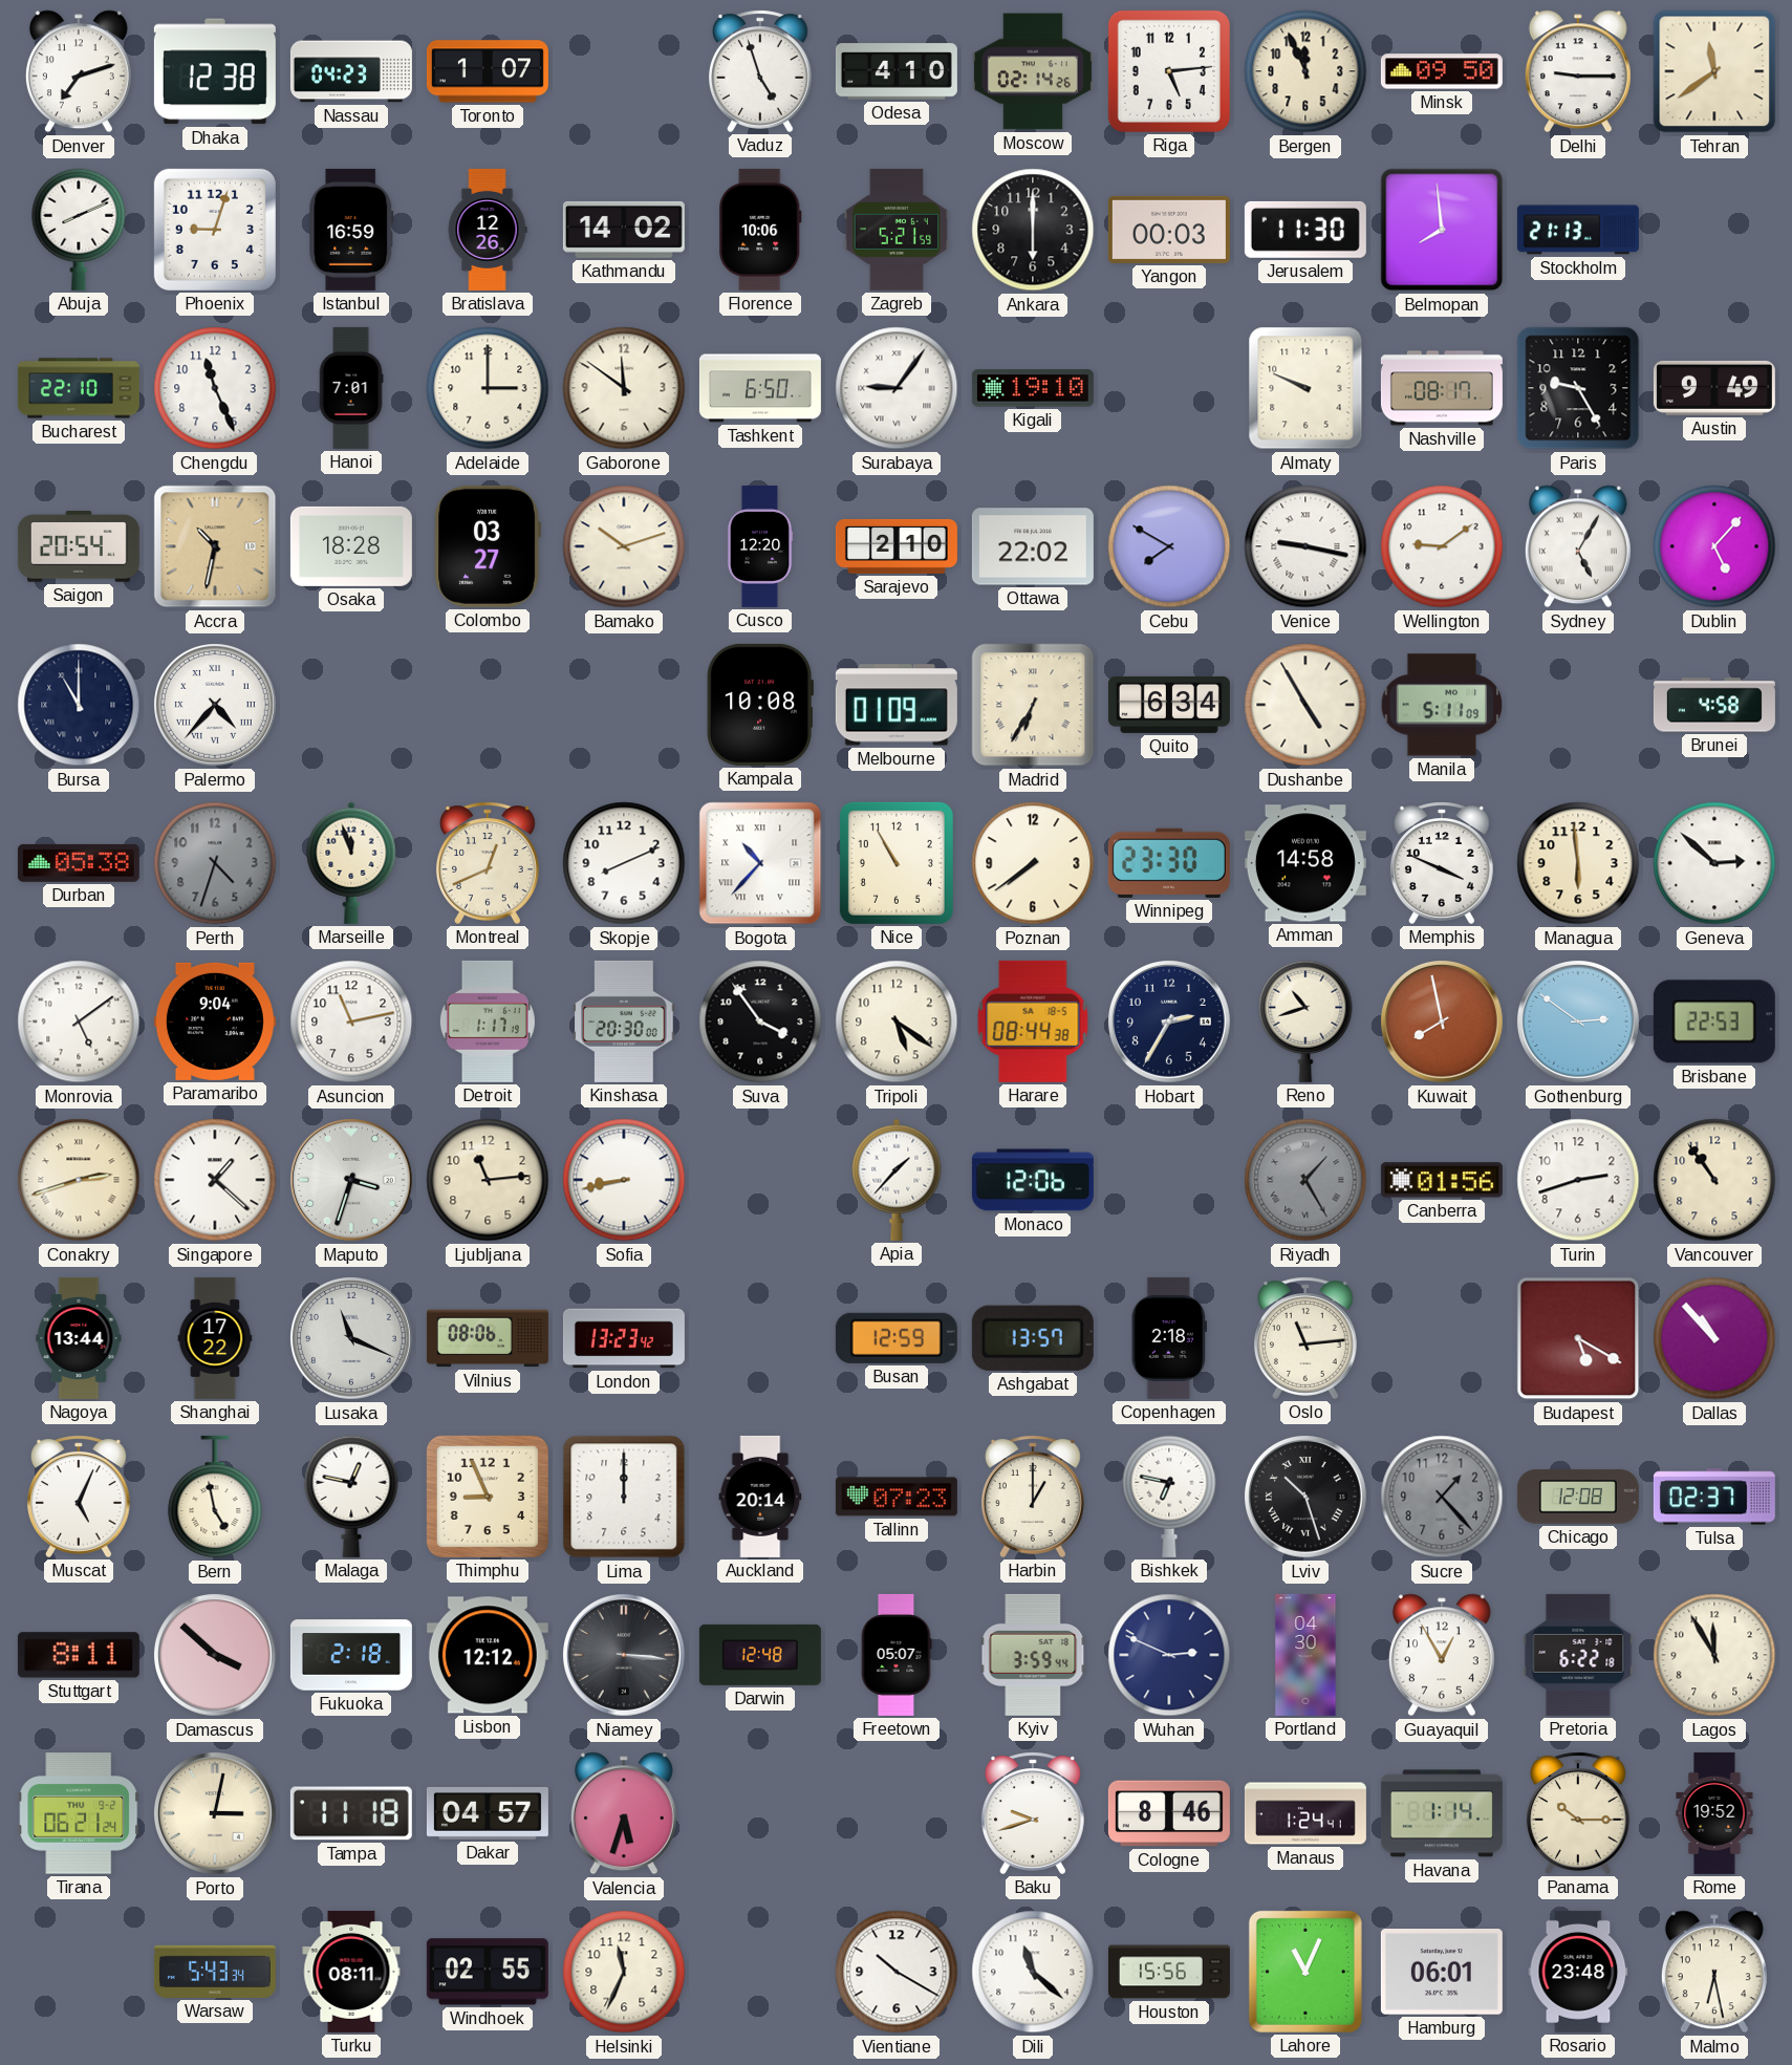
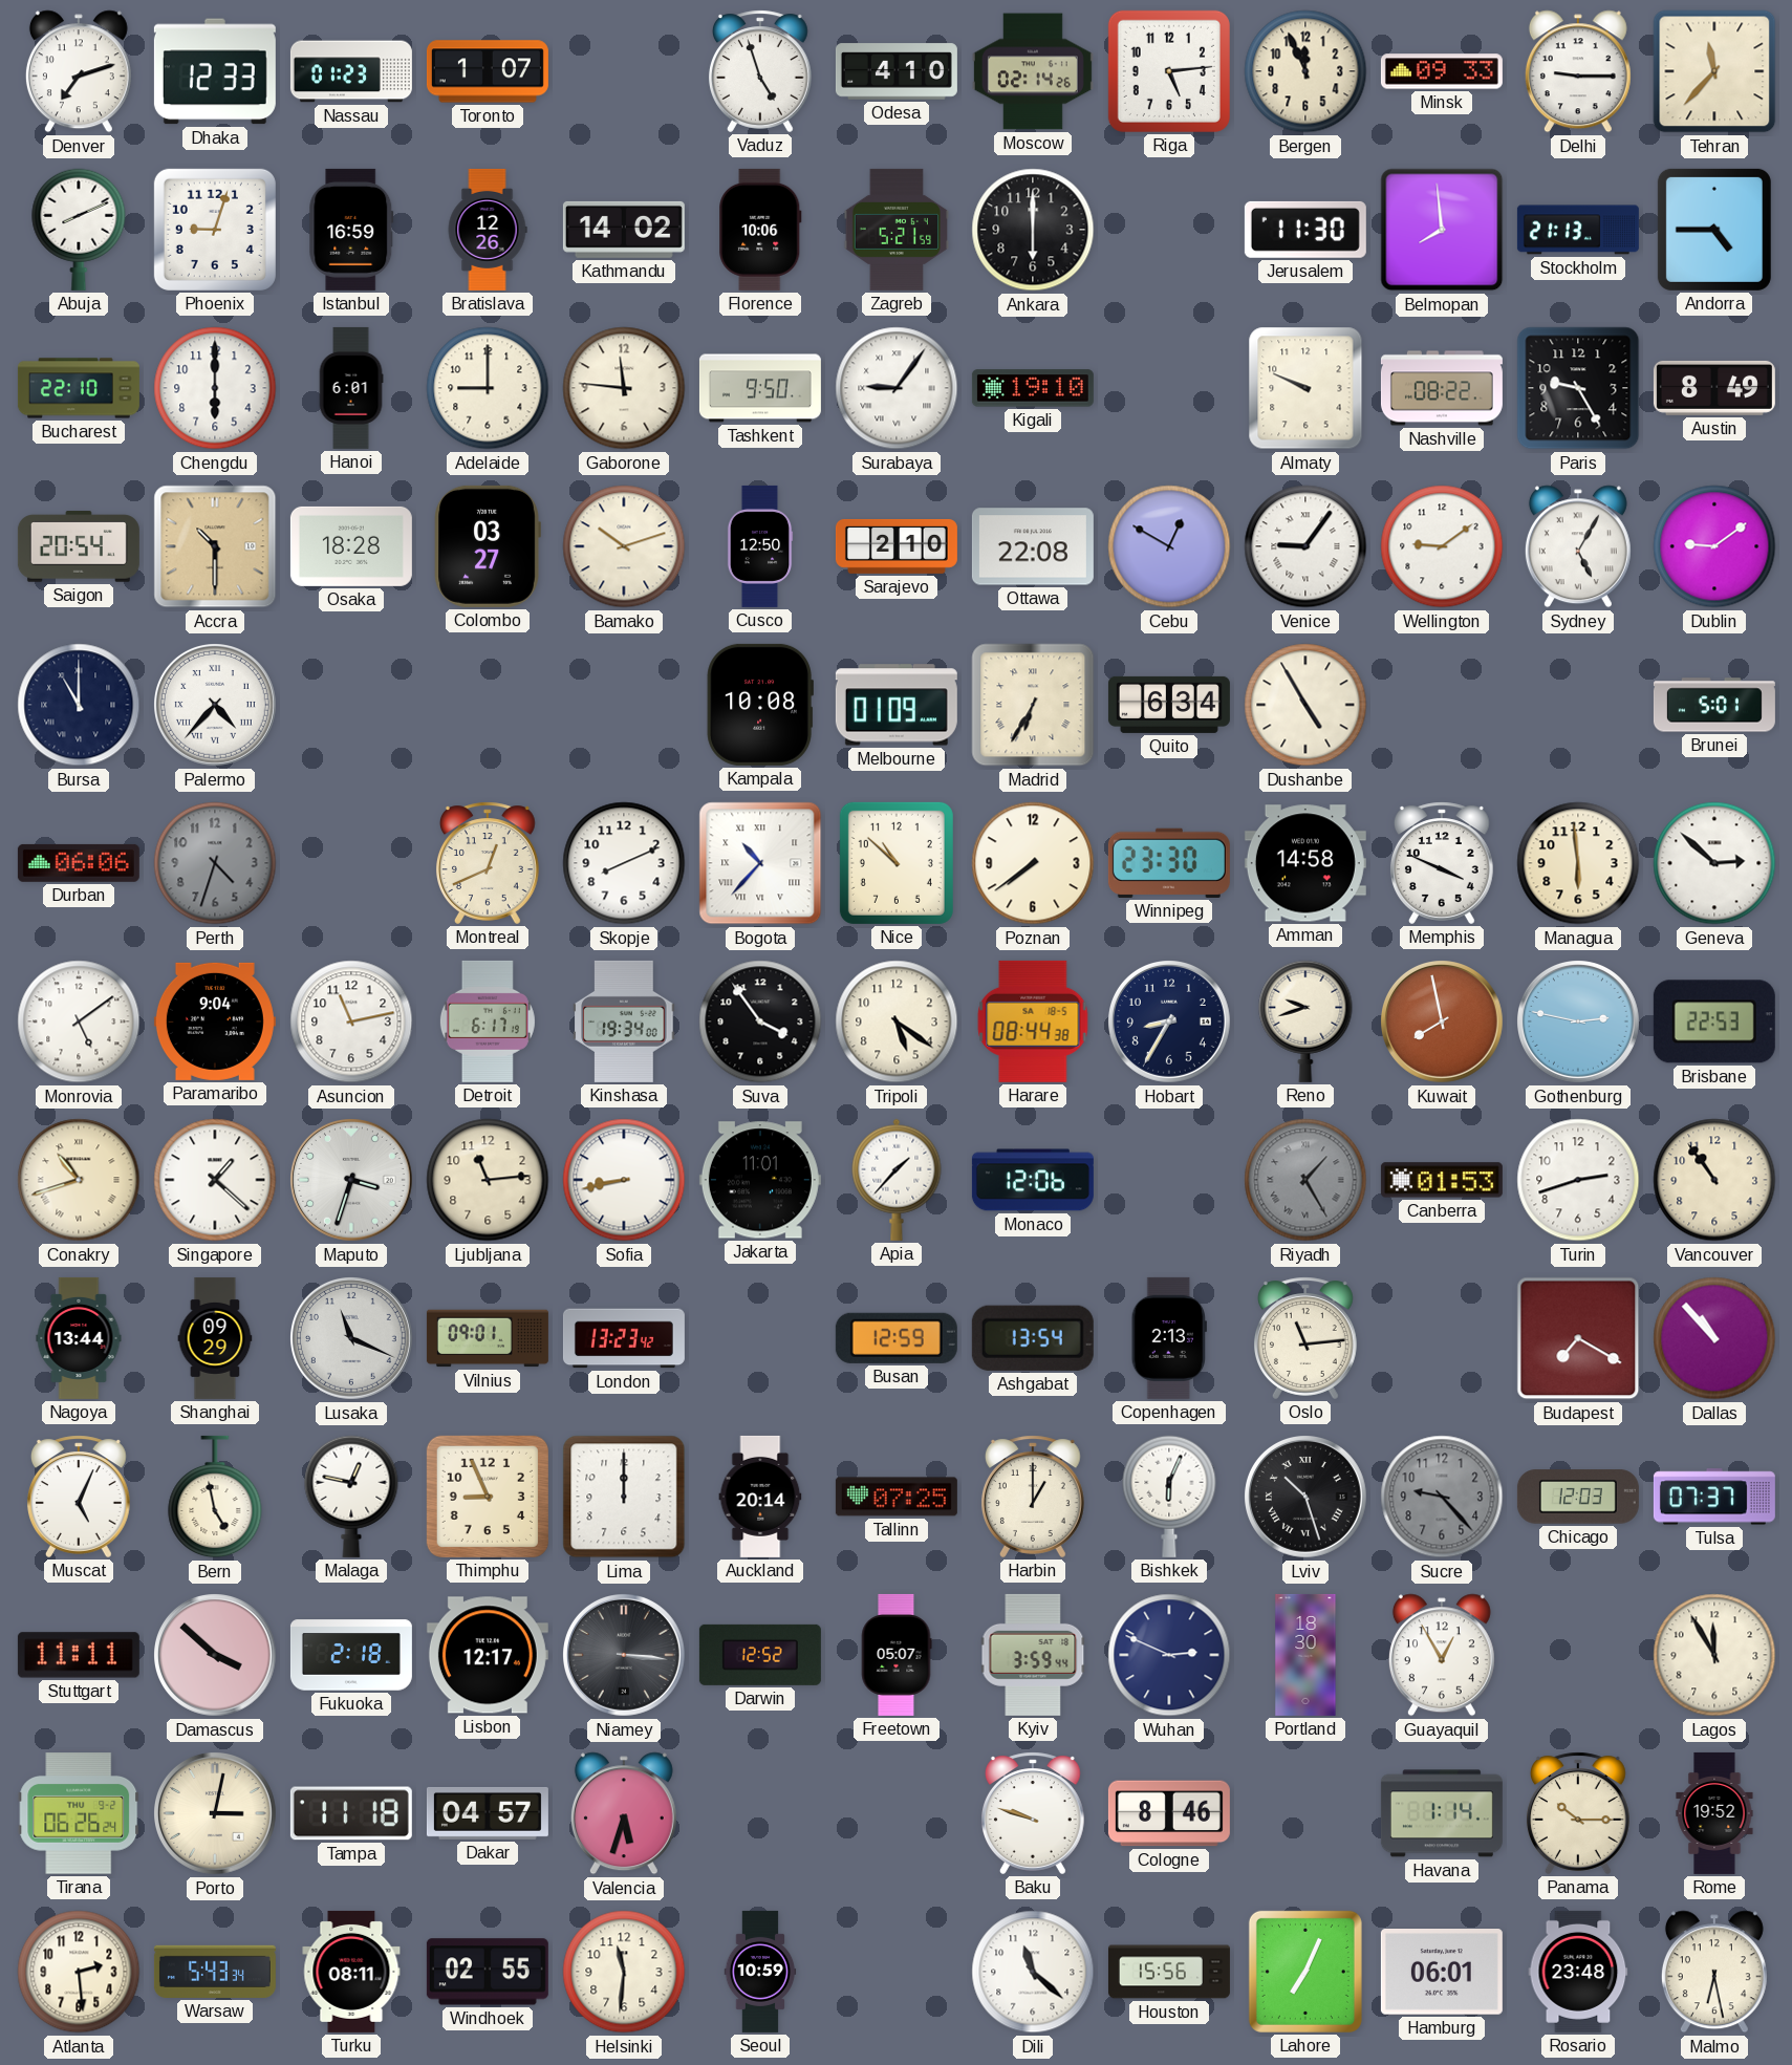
Dhaka: 12:38 -> 12:33 (215, 71)
Nassau: 04:23 -> 01:23 (351, 71)
Minsk: 09:50 -> 09:33 (1442, 71)
Tehran: 11:39 -> 11:37 (1714, 71)
Yangon: 00:03 -> none (1169, 230)
Andorra: none -> 4:45 (1714, 230)
Chengdu: 11:26 -> 6:00 (215, 388)
Hanoi: 7:01 -> 6:01 (351, 388)
Adelaide: 3:00 -> 9:00 (488, 388)
Gaborone: 11:51 -> 11:46 (624, 388)
Tashkent: 6:50 -> 9:50 (760, 388)
Nashville: 08:17 -> 08:22 (1442, 388)
Austin: 9:49 -> 8:49 (1714, 388)
Accra: 10:32 -> 10:30 (215, 546)
Cusco: 12:20 -> 12:50 (760, 546)
Ottawa: 22:02 -> 22:08 (1033, 546)
Cebu: 7:50 -> 12:50 (1169, 546)
Venice: 9:17 -> 9:06 (1305, 546)
Dublin: 5:07 -> 9:09 (1714, 546)
Manila: 5:11 -> none (1442, 705)
Brunei: 4:58 -> 5:01 (1714, 705)
Durban: 05:38 -> 06:06 (79, 863)
Marseille: 11:57 -> none (351, 863)
Nice: 10:55 -> 10:52 (897, 863)
Detroit: 1:17 -> 6:17 (488, 1021)
Kinshasa: 20:30 -> 19:34 (624, 1021)
Hobart: 2:35 -> 8:35 (1170, 1023)
Reno: 10:42 -> 9:42 (1305, 1021)
Gothenburg: 2:51 -> 2:47 (1579, 1023)
Conakry: 2:42 -> 10:42 (79, 1180)
Jakarta: none -> 11:01 (760, 1180)
Canberra: 01:56 -> 01:53 (1442, 1180)
Shanghai: 17:22 -> 09:29 (215, 1338)
Vilnius: 08:06 -> 09:01 (488, 1338)
Ashgabat: 13:57 -> 13:54 (1033, 1338)
Copenhagen: 2:18 -> 2:13 (1169, 1338)
Budapest: 5:20 -> 7:20 (1578, 1338)
Tallinn: 07:23 -> 07:25 (897, 1497)
Bishkek: 6:47 -> 6:04 (1169, 1497)
Sucre: 1:23 -> 9:23 (1442, 1497)
Chicago: 12:08 -> 12:03 (1578, 1497)
Tulsa: 02:37 -> 07:37 (1714, 1497)
Stuttgart: 8:11 -> 11:11 (79, 1655)
Lisbon: 12:12 -> 12:17 (488, 1655)
Darwin: 12:48 -> 12:52 (760, 1655)
Portland: 04:30 -> 18:30 (1305, 1655)
Pretoria: 6:22 -> none (1578, 1655)
Tirana: 06:21 -> 06:26 (79, 1813)
Baku: 9:42 -> 9:48 (1033, 1813)
Manaus: 1:24 -> none (1305, 1813)
Atlanta: none -> 2:29 (79, 1972)
Helsinki: 11:34 -> 11:31 (624, 1972)
Seoul: none -> 10:59 (760, 1972)
Vientiane: 10:20 -> none (897, 1972)
Lahore: 11:04 -> 7:04 (1305, 1972)
